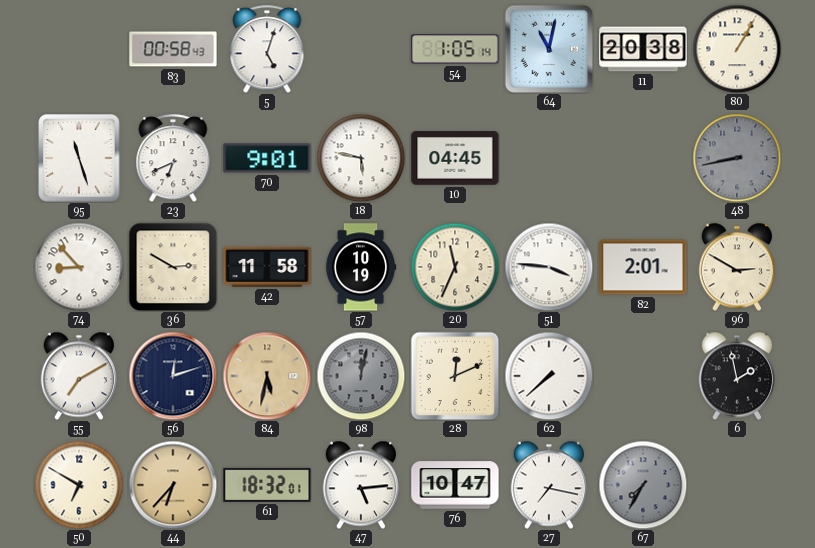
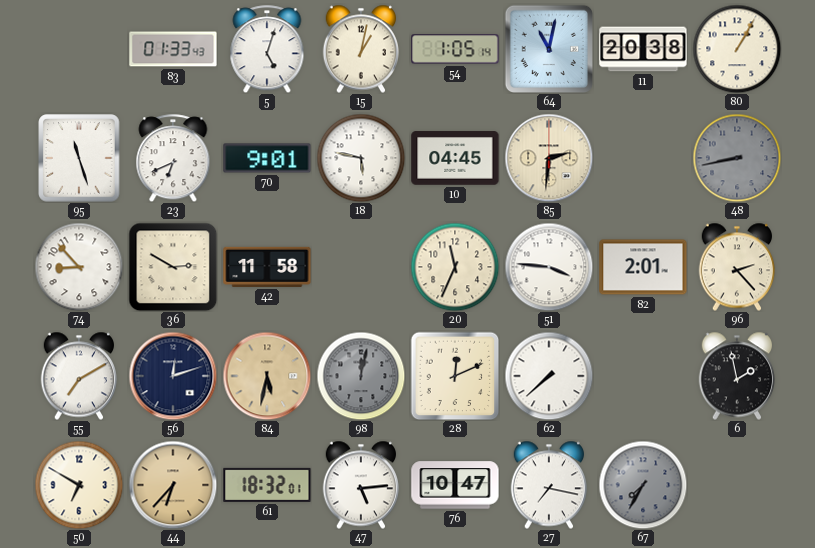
83: 00:58 -> 01:33 (173, 49)
15: none -> 1:02 (361, 49)
85: none -> 2:31 (549, 158)
57: 10:19 -> none (361, 267)
96: 2:50 -> 2:23 (737, 267)
